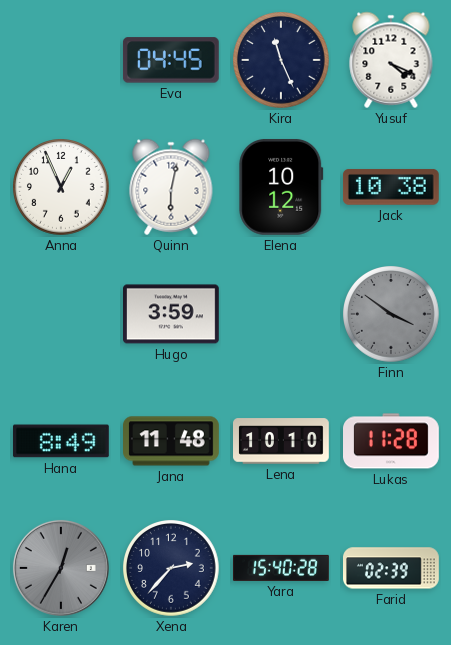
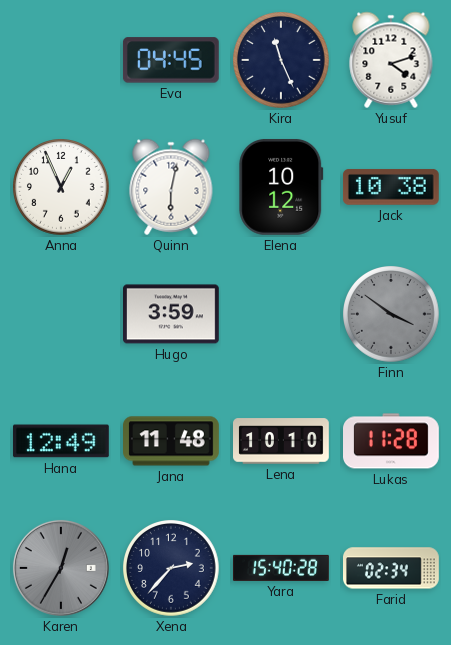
Yusuf: 4:19 -> 4:12 (391, 60)
Hana: 8:49 -> 12:49 (61, 441)
Farid: 02:39 -> 02:34 (392, 568)
